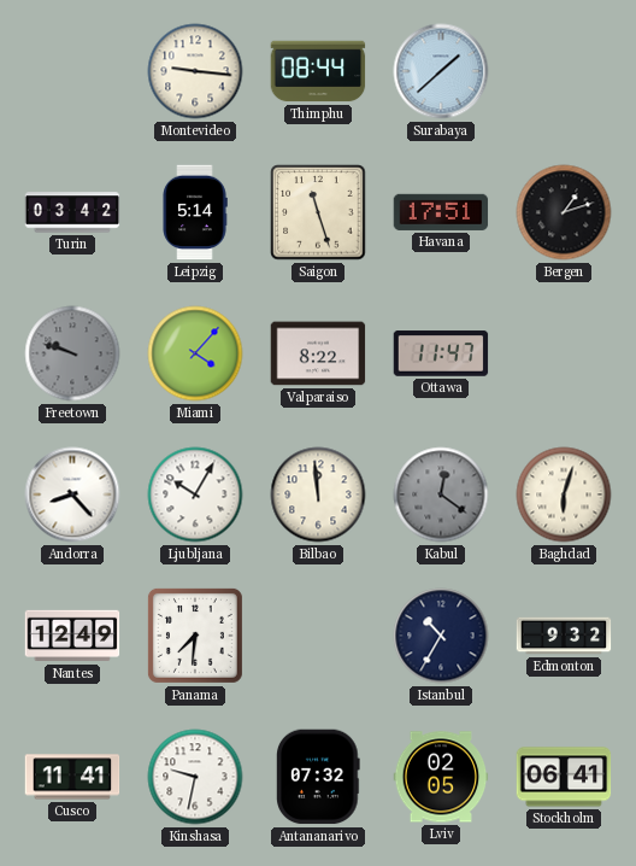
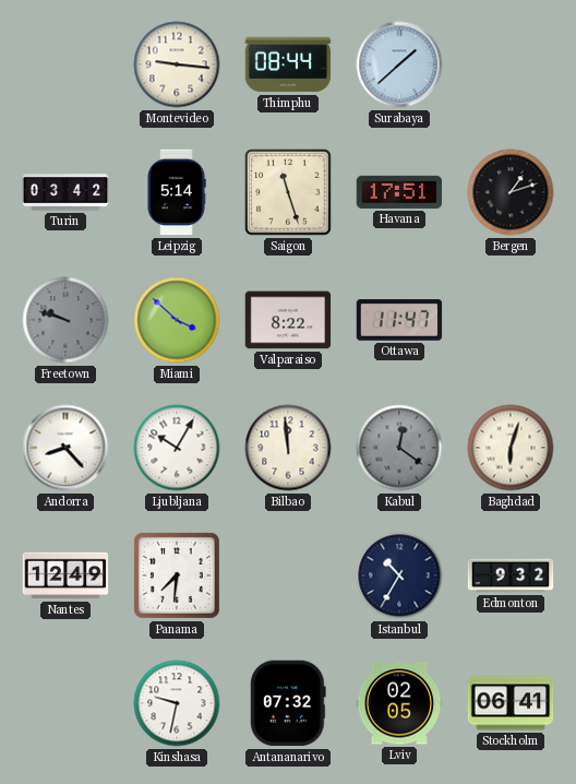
Miami: 4:07 -> 3:52 (177, 320)
Cusco: 11:41 -> none (72, 777)
